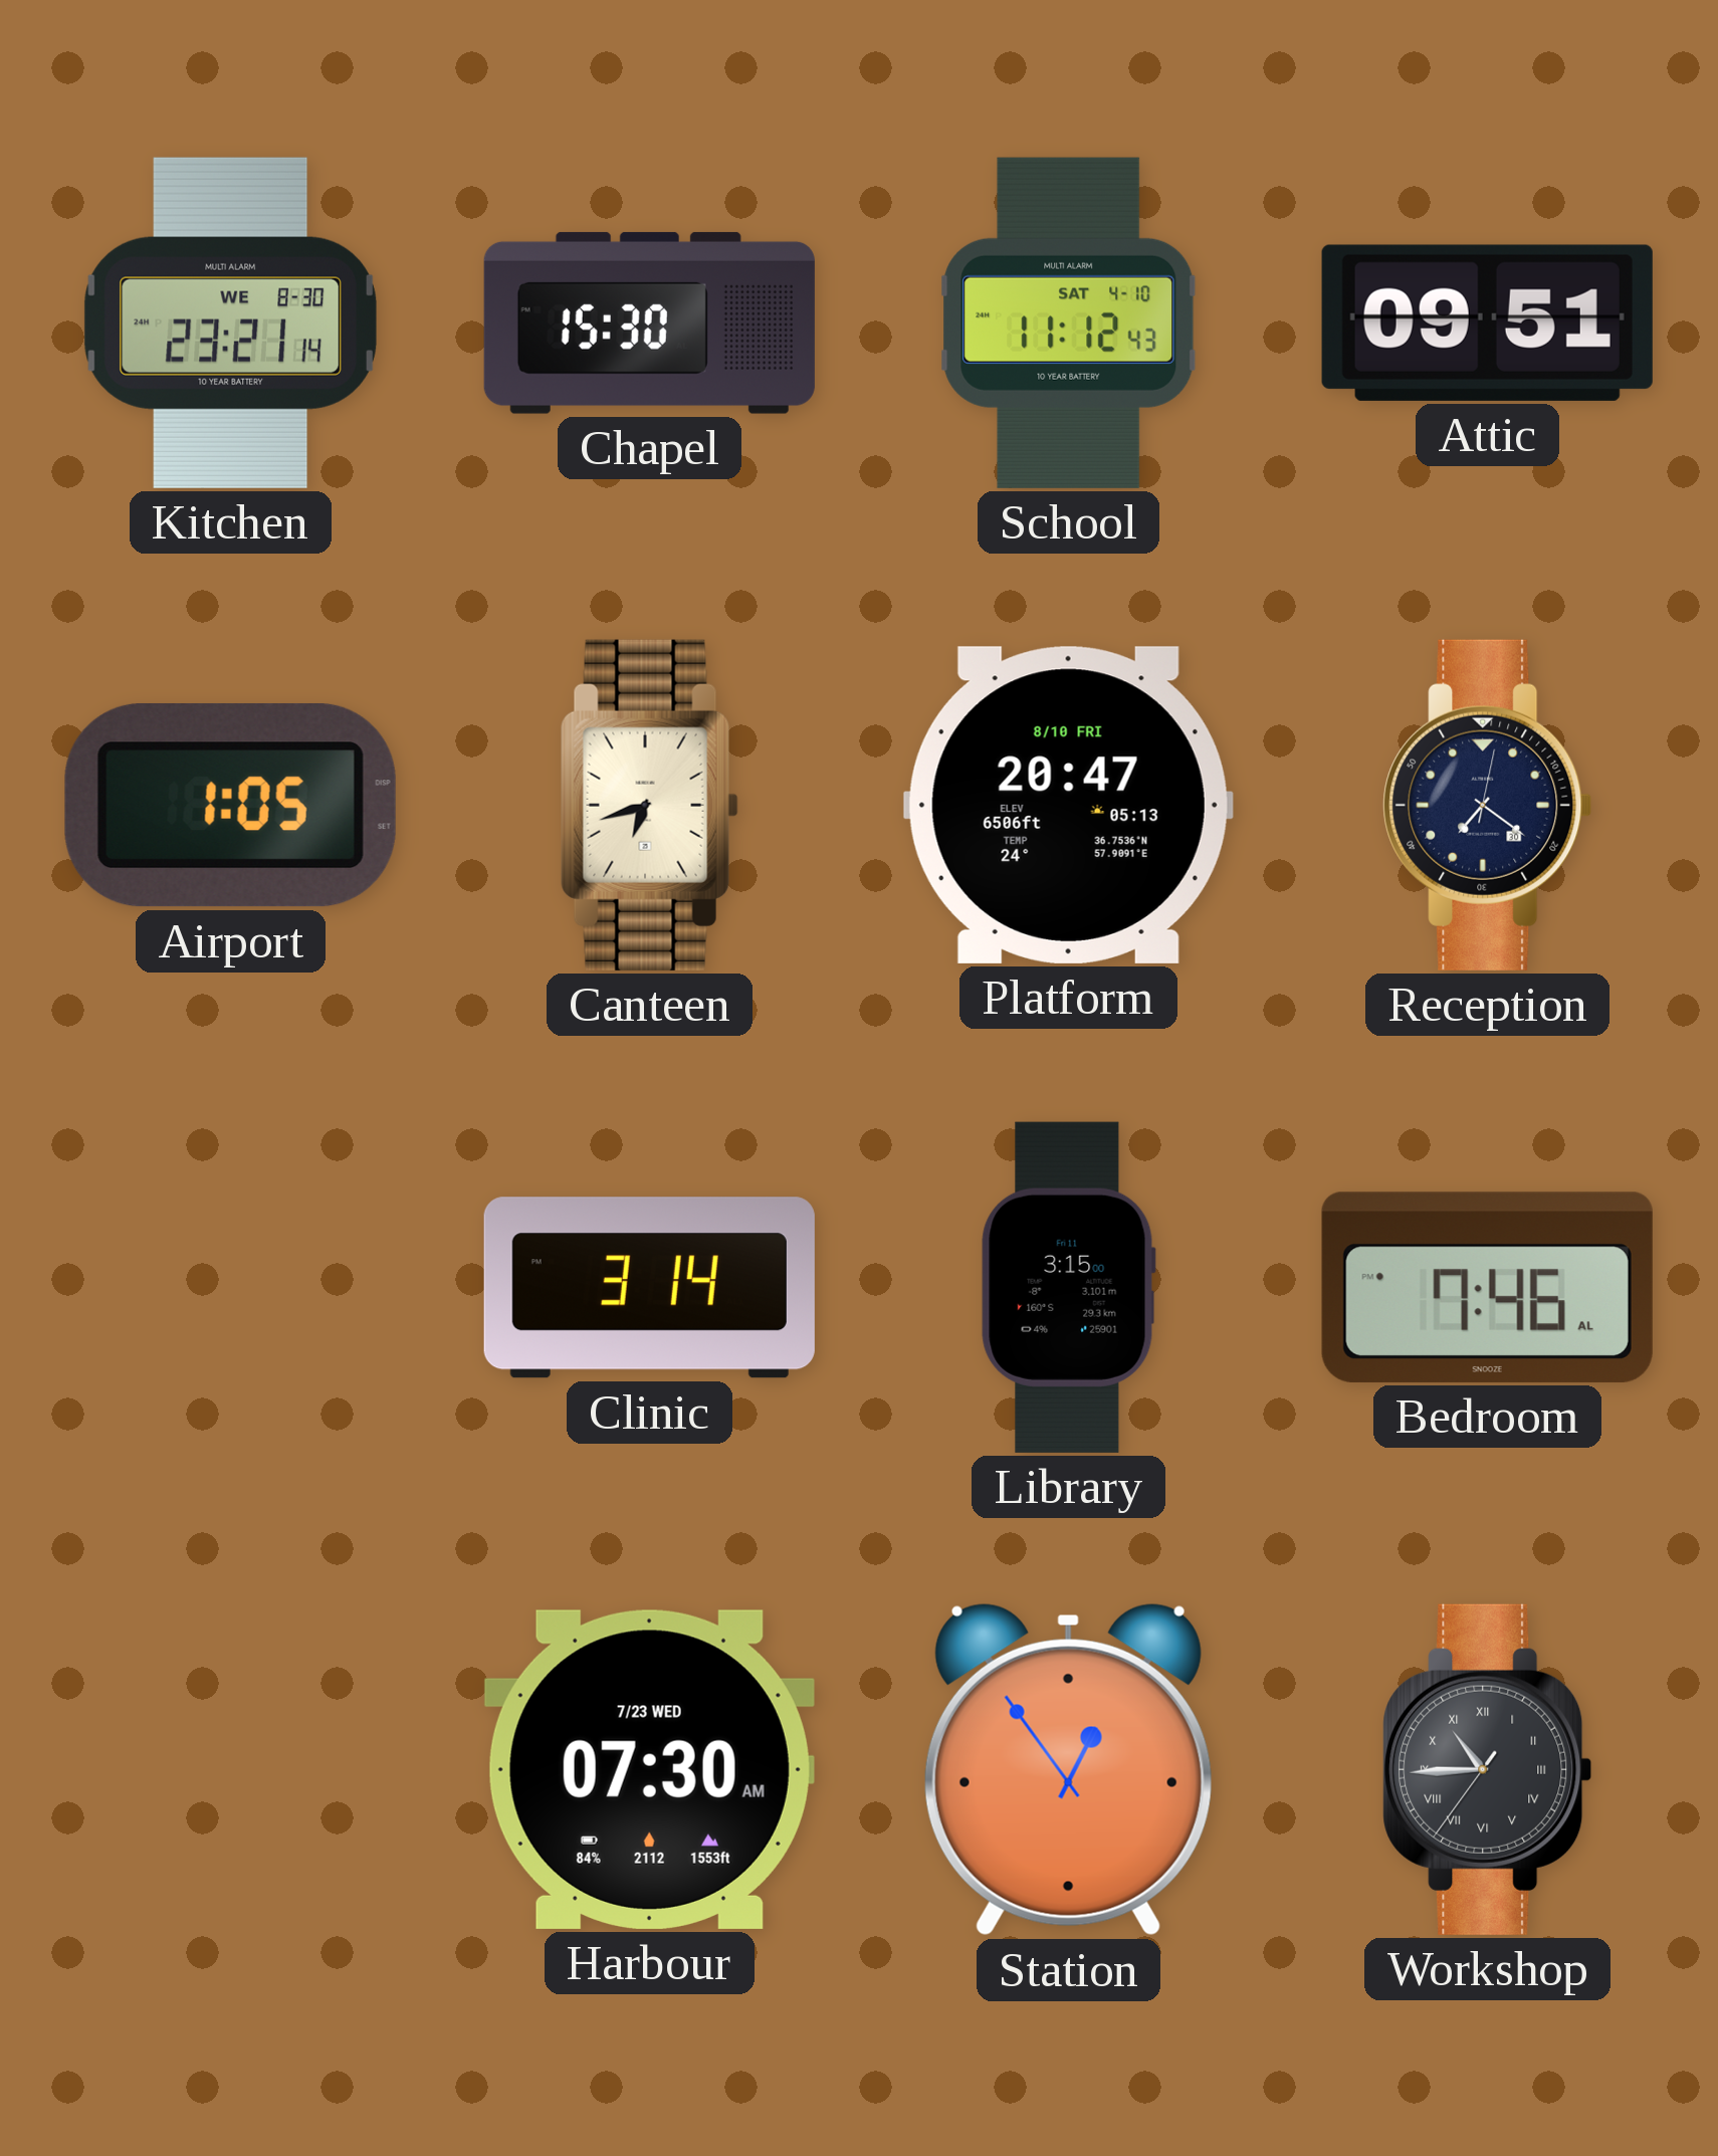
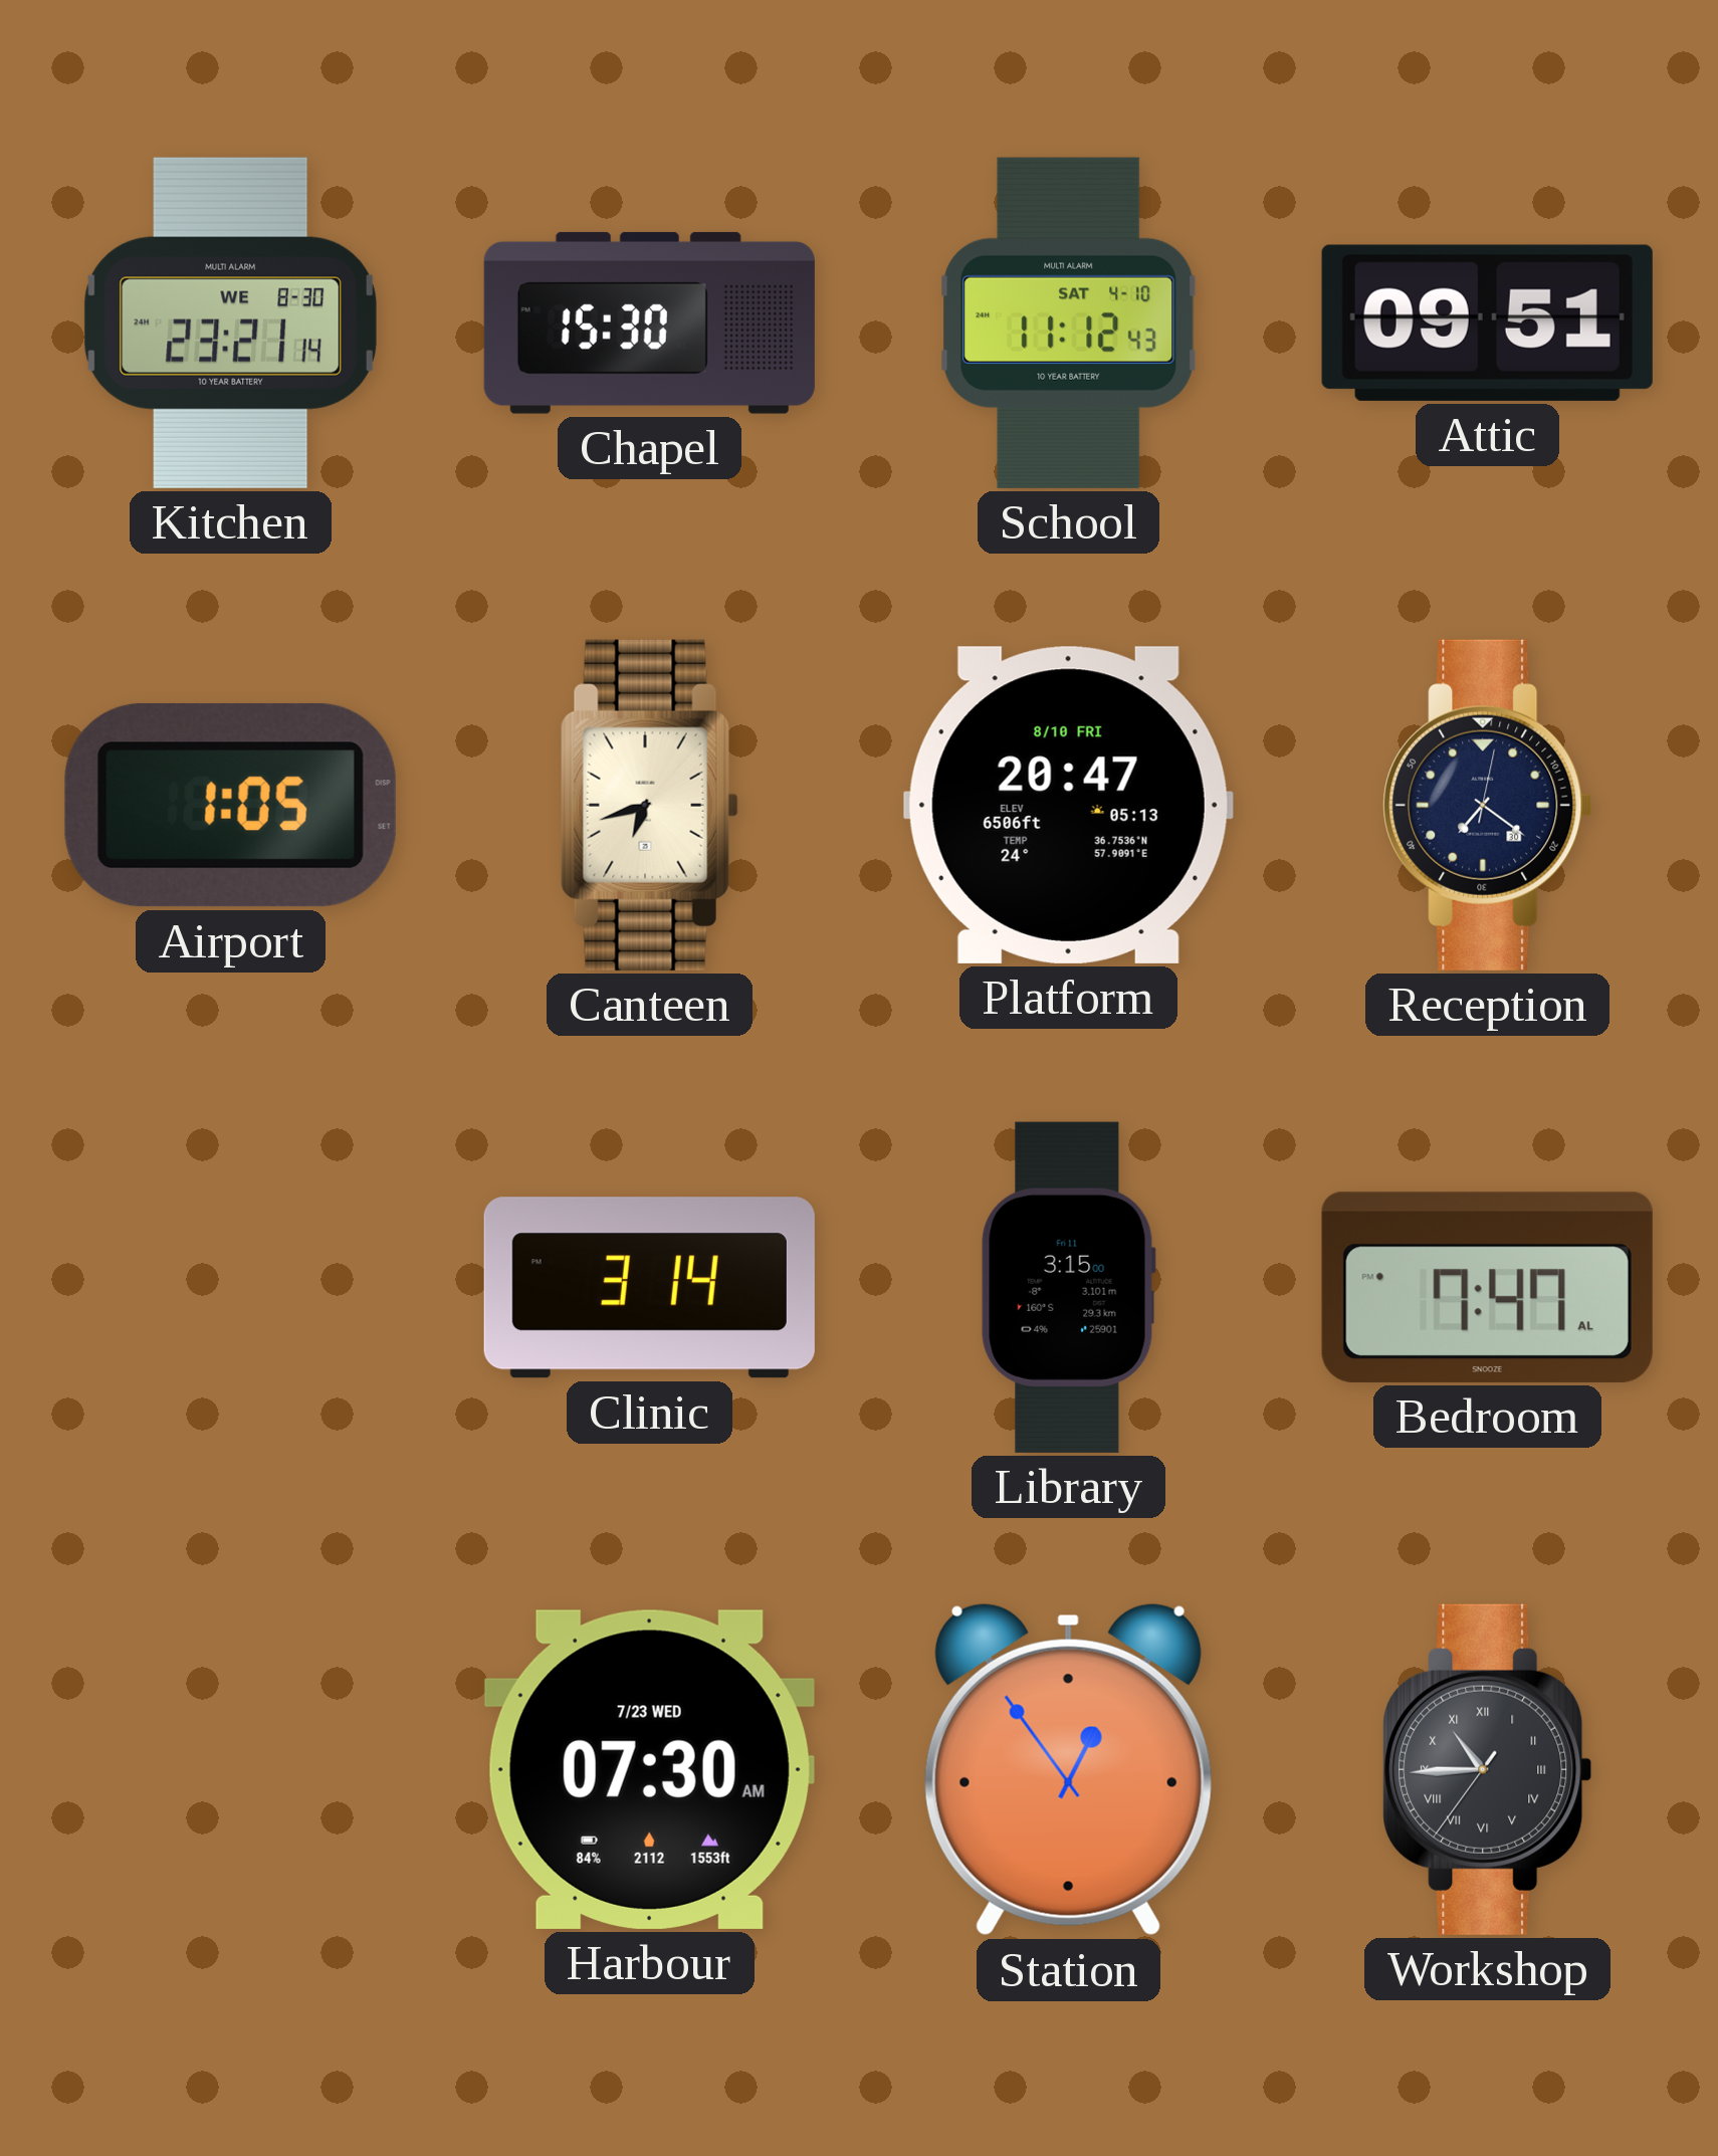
Bedroom: 7:46 -> 7:47 (1487, 1287)
